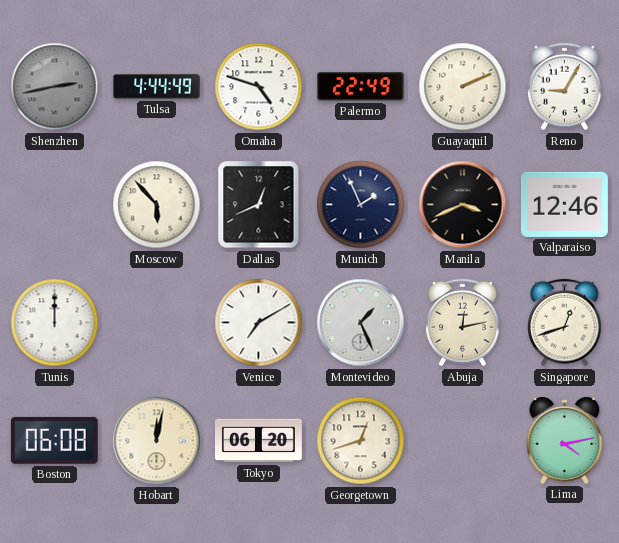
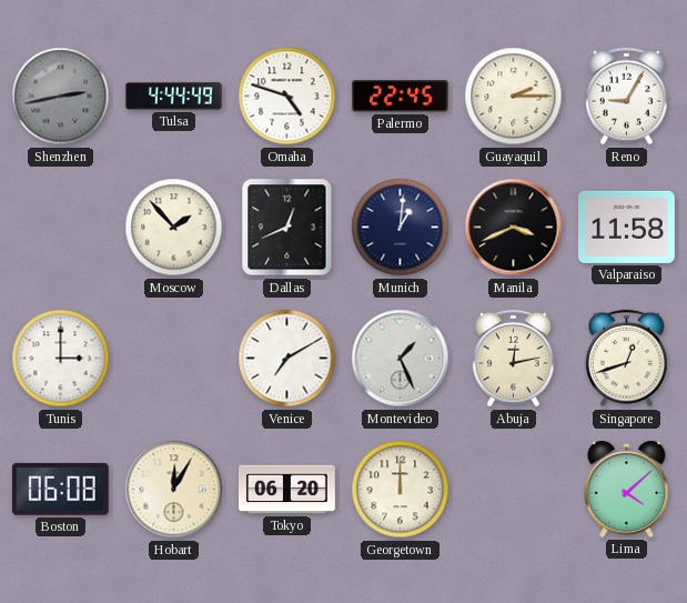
Palermo: 22:49 -> 22:45 (400, 97)
Guayaquil: 2:11 -> 2:15 (514, 97)
Moscow: 5:53 -> 1:53 (174, 228)
Munich: 1:56 -> 1:01 (401, 228)
Valparaiso: 12:46 -> 11:58 (626, 227)
Tunis: 12:00 -> 3:00 (61, 359)
Hobart: 12:02 -> 12:05 (174, 490)
Georgetown: 12:42 -> 12:00 (401, 490)
Lima: 4:13 -> 4:08 (627, 489)
